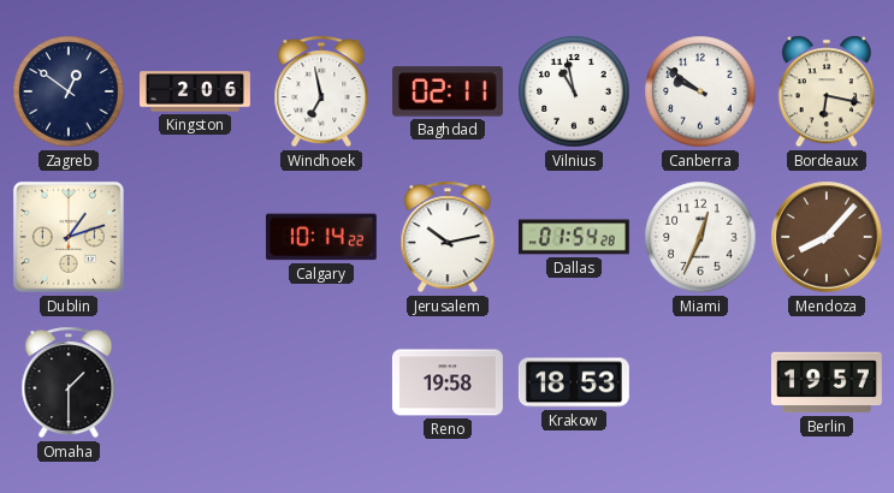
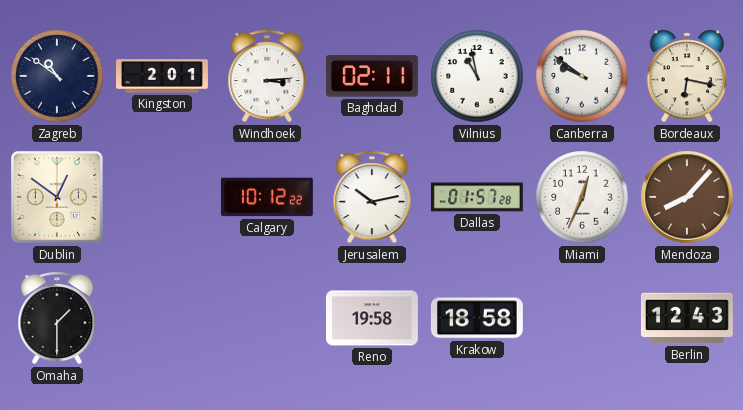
Zagreb: 12:51 -> 10:51 (57, 76)
Kingston: 2:06 -> 2:01 (163, 76)
Windhoek: 6:58 -> 3:14 (267, 76)
Dublin: 1:12 -> 12:51 (57, 197)
Calgary: 10:14 -> 10:12 (267, 197)
Dallas: 01:54 -> 01:57 (477, 197)
Krakow: 18:53 -> 18:58 (477, 318)
Berlin: 19:57 -> 12:43 (687, 318)
